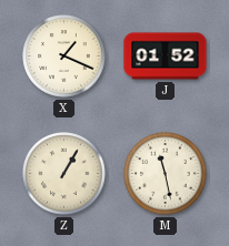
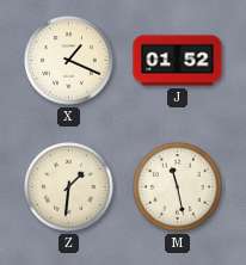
Z: 1:05 -> 1:31 (69, 187)
